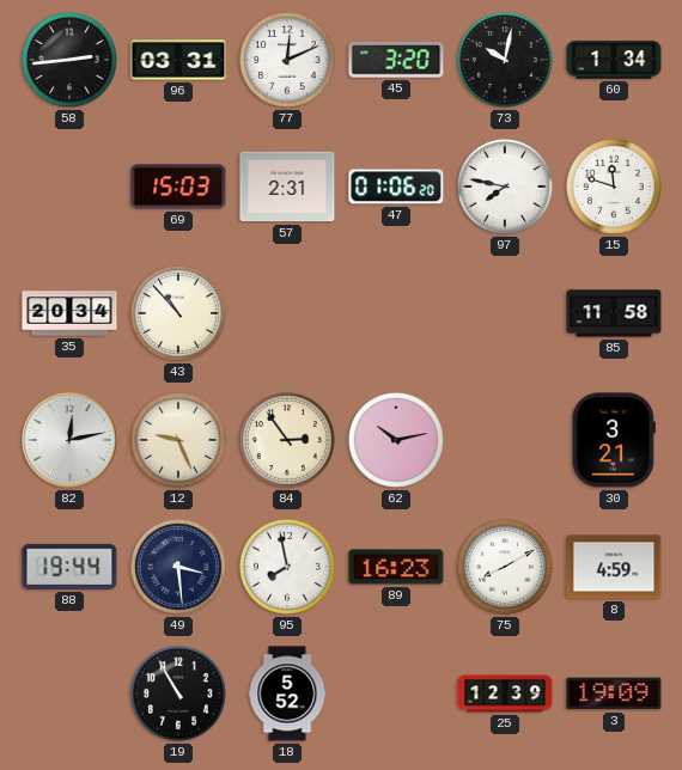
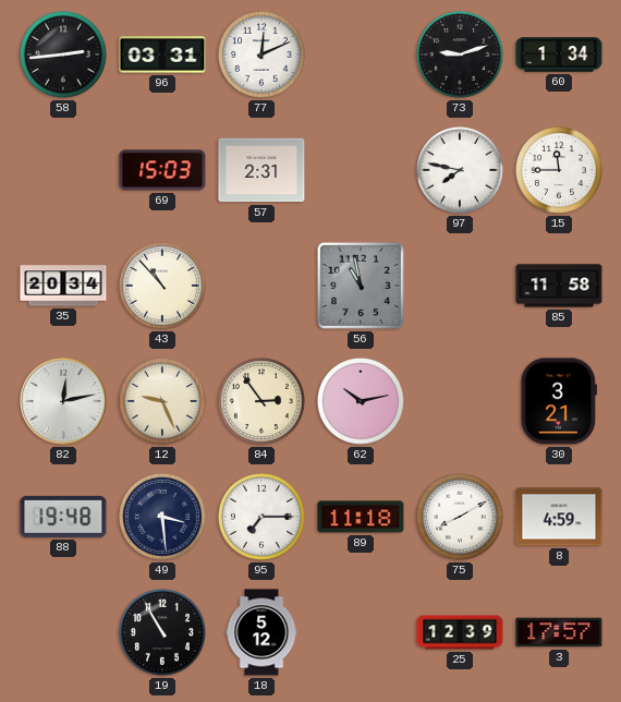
45: 3:20 -> none (396, 61)
73: 10:02 -> 9:12 (460, 55)
47: 01:06 -> none (396, 187)
15: 11:48 -> 11:45 (559, 170)
56: none -> 10:58 (361, 286)
88: 19:44 -> 19:48 (63, 517)
95: 7:58 -> 7:15 (261, 517)
89: 16:23 -> 11:18 (361, 517)
18: 5:52 -> 5:12 (261, 632)
3: 19:09 -> 17:57 (559, 632)
